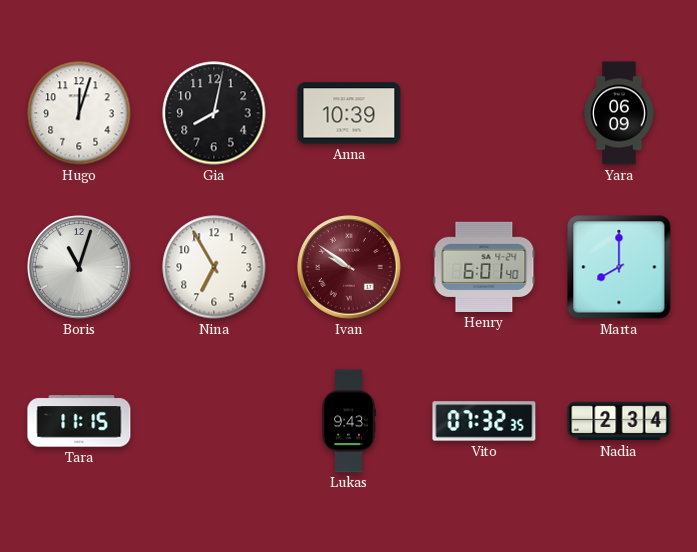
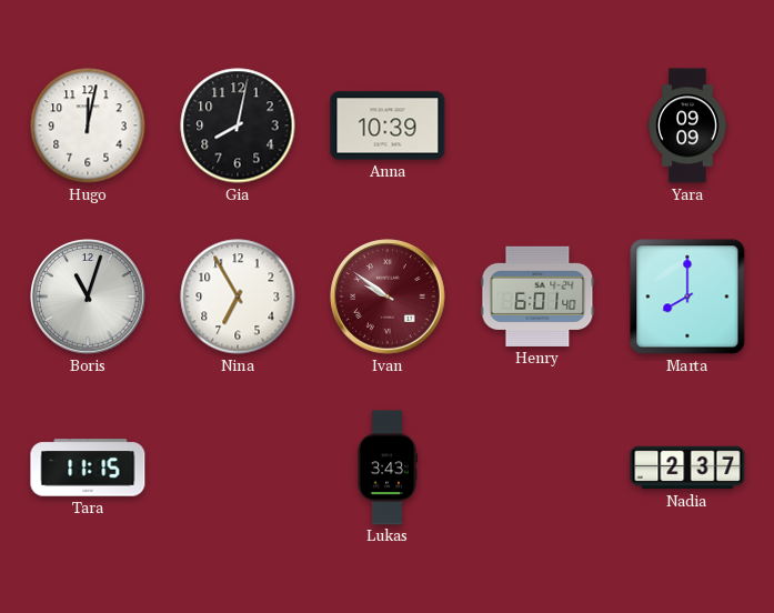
Hugo: 12:03 -> 12:02 (88, 125)
Yara: 06:09 -> 09:09 (687, 125)
Lukas: 9:43 -> 3:43 (388, 468)
Vito: 07:32 -> none (484, 421)
Nadia: 2:34 -> 2:37 (687, 468)
